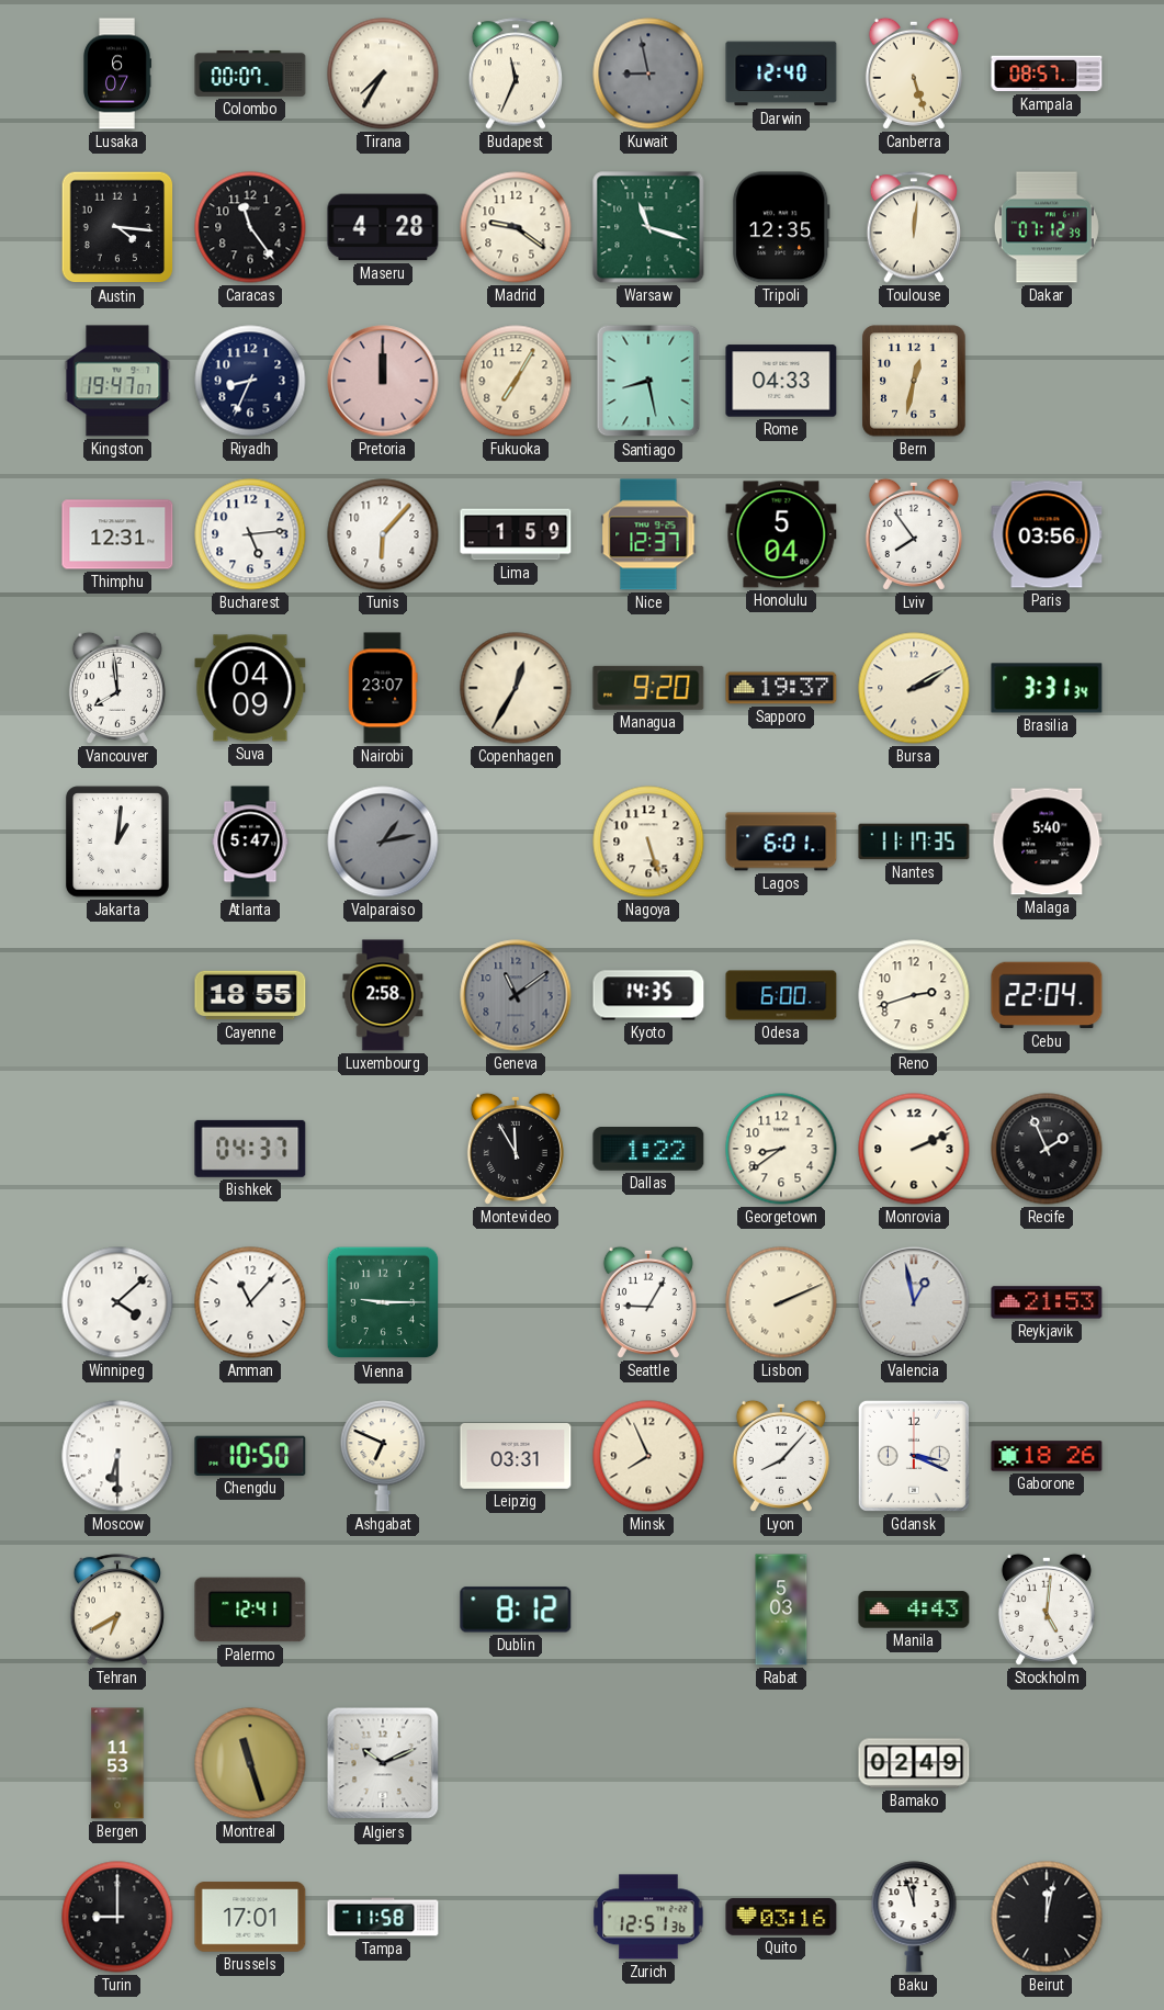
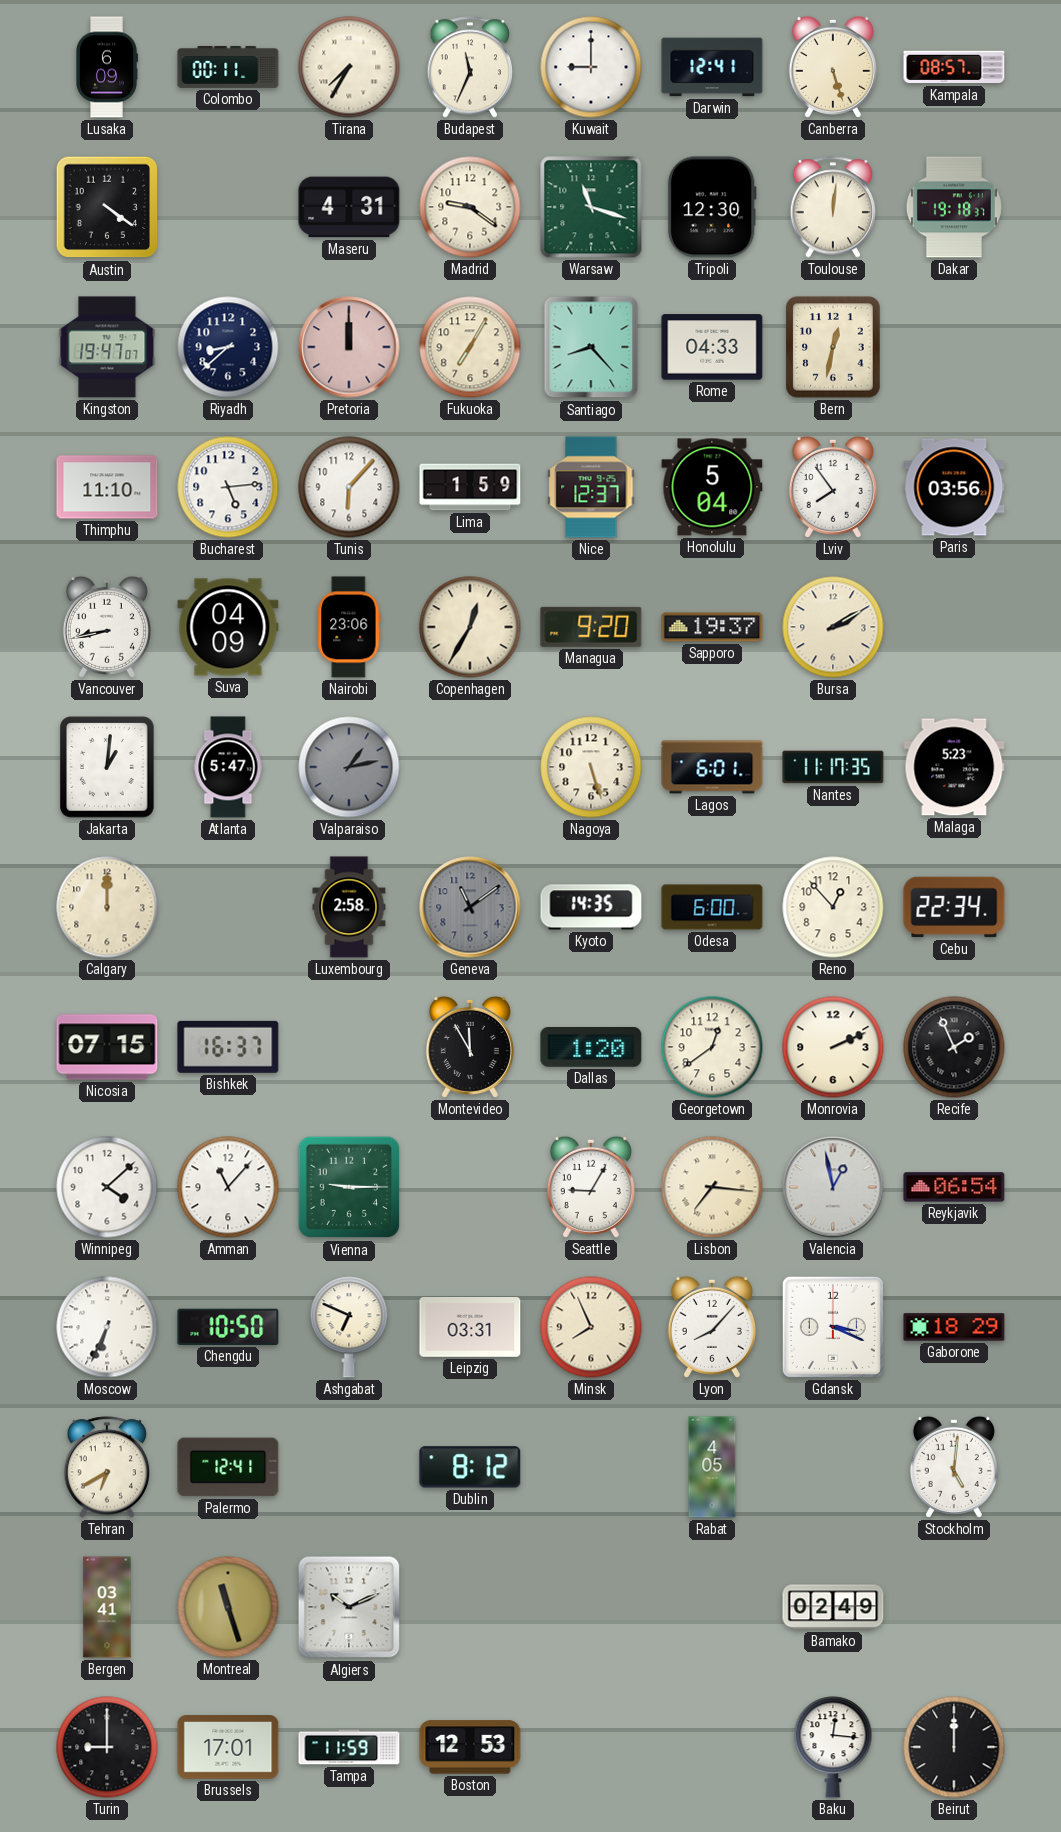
Lusaka: 6:07 -> 6:09 (107, 67)
Colombo: 00:07 -> 00:11 (228, 67)
Kuwait: 8:58 -> 9:00 (591, 67)
Kuwait dial: grey -> white (591, 67)
Darwin: 12:40 -> 12:41 (712, 67)
Austin: 4:16 -> 4:21 (107, 207)
Caracas: 11:24 -> none (250, 227)
Maseru: 4:28 -> 4:31 (349, 207)
Tripoli: 12:35 -> 12:30 (712, 207)
Dakar: 07:12 -> 19:18 (954, 207)
Riyadh: 8:34 -> 8:38 (228, 347)
Santiago: 8:28 -> 8:23 (591, 347)
Thimphu: 12:31 -> 11:10 (107, 487)
Vancouver: 7:59 -> 8:43 (107, 627)
Nairobi: 23:07 -> 23:06 (349, 627)
Brasilia: 3:31 -> none (1047, 688)
Malaga: 5:40 -> 5:23 (954, 767)
Calgary: none -> 12:00 (107, 907)
Cayenne: 18:55 -> none (250, 995)
Reno: 2:42 -> 12:53 (833, 907)
Cebu: 22:04 -> 22:34 (954, 907)
Nicosia: none -> 07:15 (107, 1047)
Bishkek: 04:37 -> 16:37 (228, 1047)
Dallas: 1:22 -> 1:20 (591, 1048)
Georgetown: 8:39 -> 12:39 (712, 1047)
Lisbon: 2:11 -> 7:16 (712, 1187)
Reykjavik: 21:53 -> 06:54 (954, 1187)
Moscow: 6:30 -> 6:34 (107, 1327)
Gaborone: 18:26 -> 18:29 (954, 1327)
Rabat: 5:03 -> 4:05 (712, 1467)
Manila: 4:43 -> none (914, 1610)
Bergen: 11:53 -> 03:41 (107, 1607)
Tampa: 11:58 -> 11:59 (349, 1747)
Boston: none -> 12:53 (470, 1747)
Zurich: 12:51 -> none (648, 1917)
Quito: 03:16 -> none (781, 1917)
Baku: 11:57 -> 12:16 (833, 1747)
Beirut: 12:02 -> 12:00 (954, 1747)
